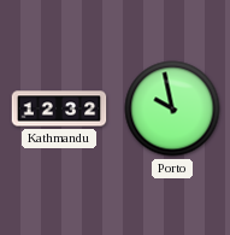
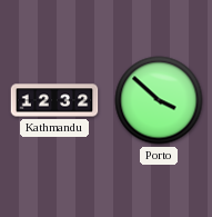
Porto: 9:58 -> 3:52 (159, 100)
